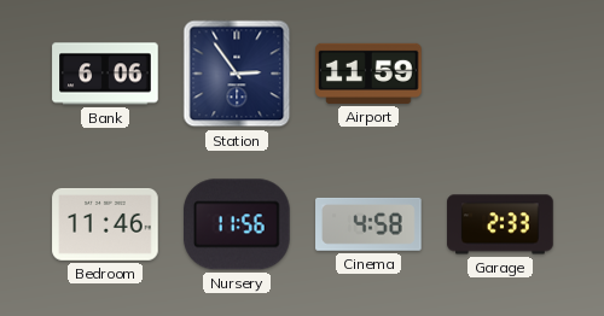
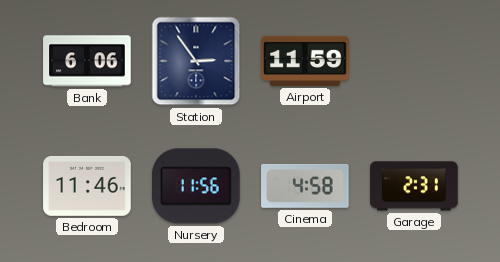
Garage: 2:33 -> 2:31 (414, 186)
